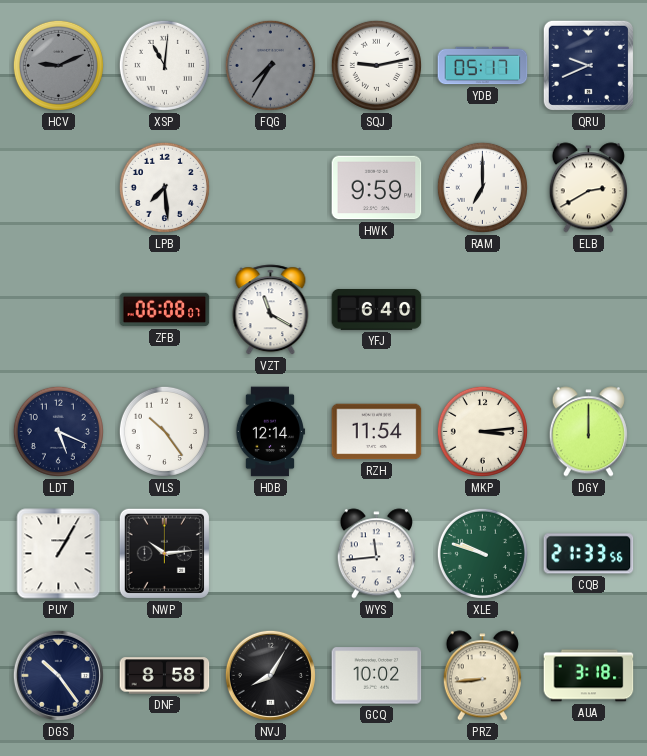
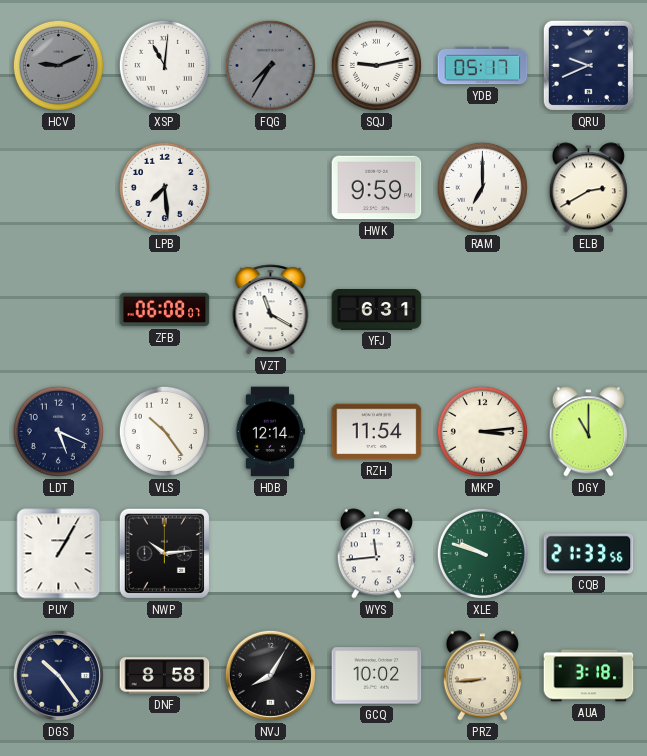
YFJ: 6:40 -> 6:31 (377, 310)
DGY: 12:00 -> 11:00 (588, 432)
